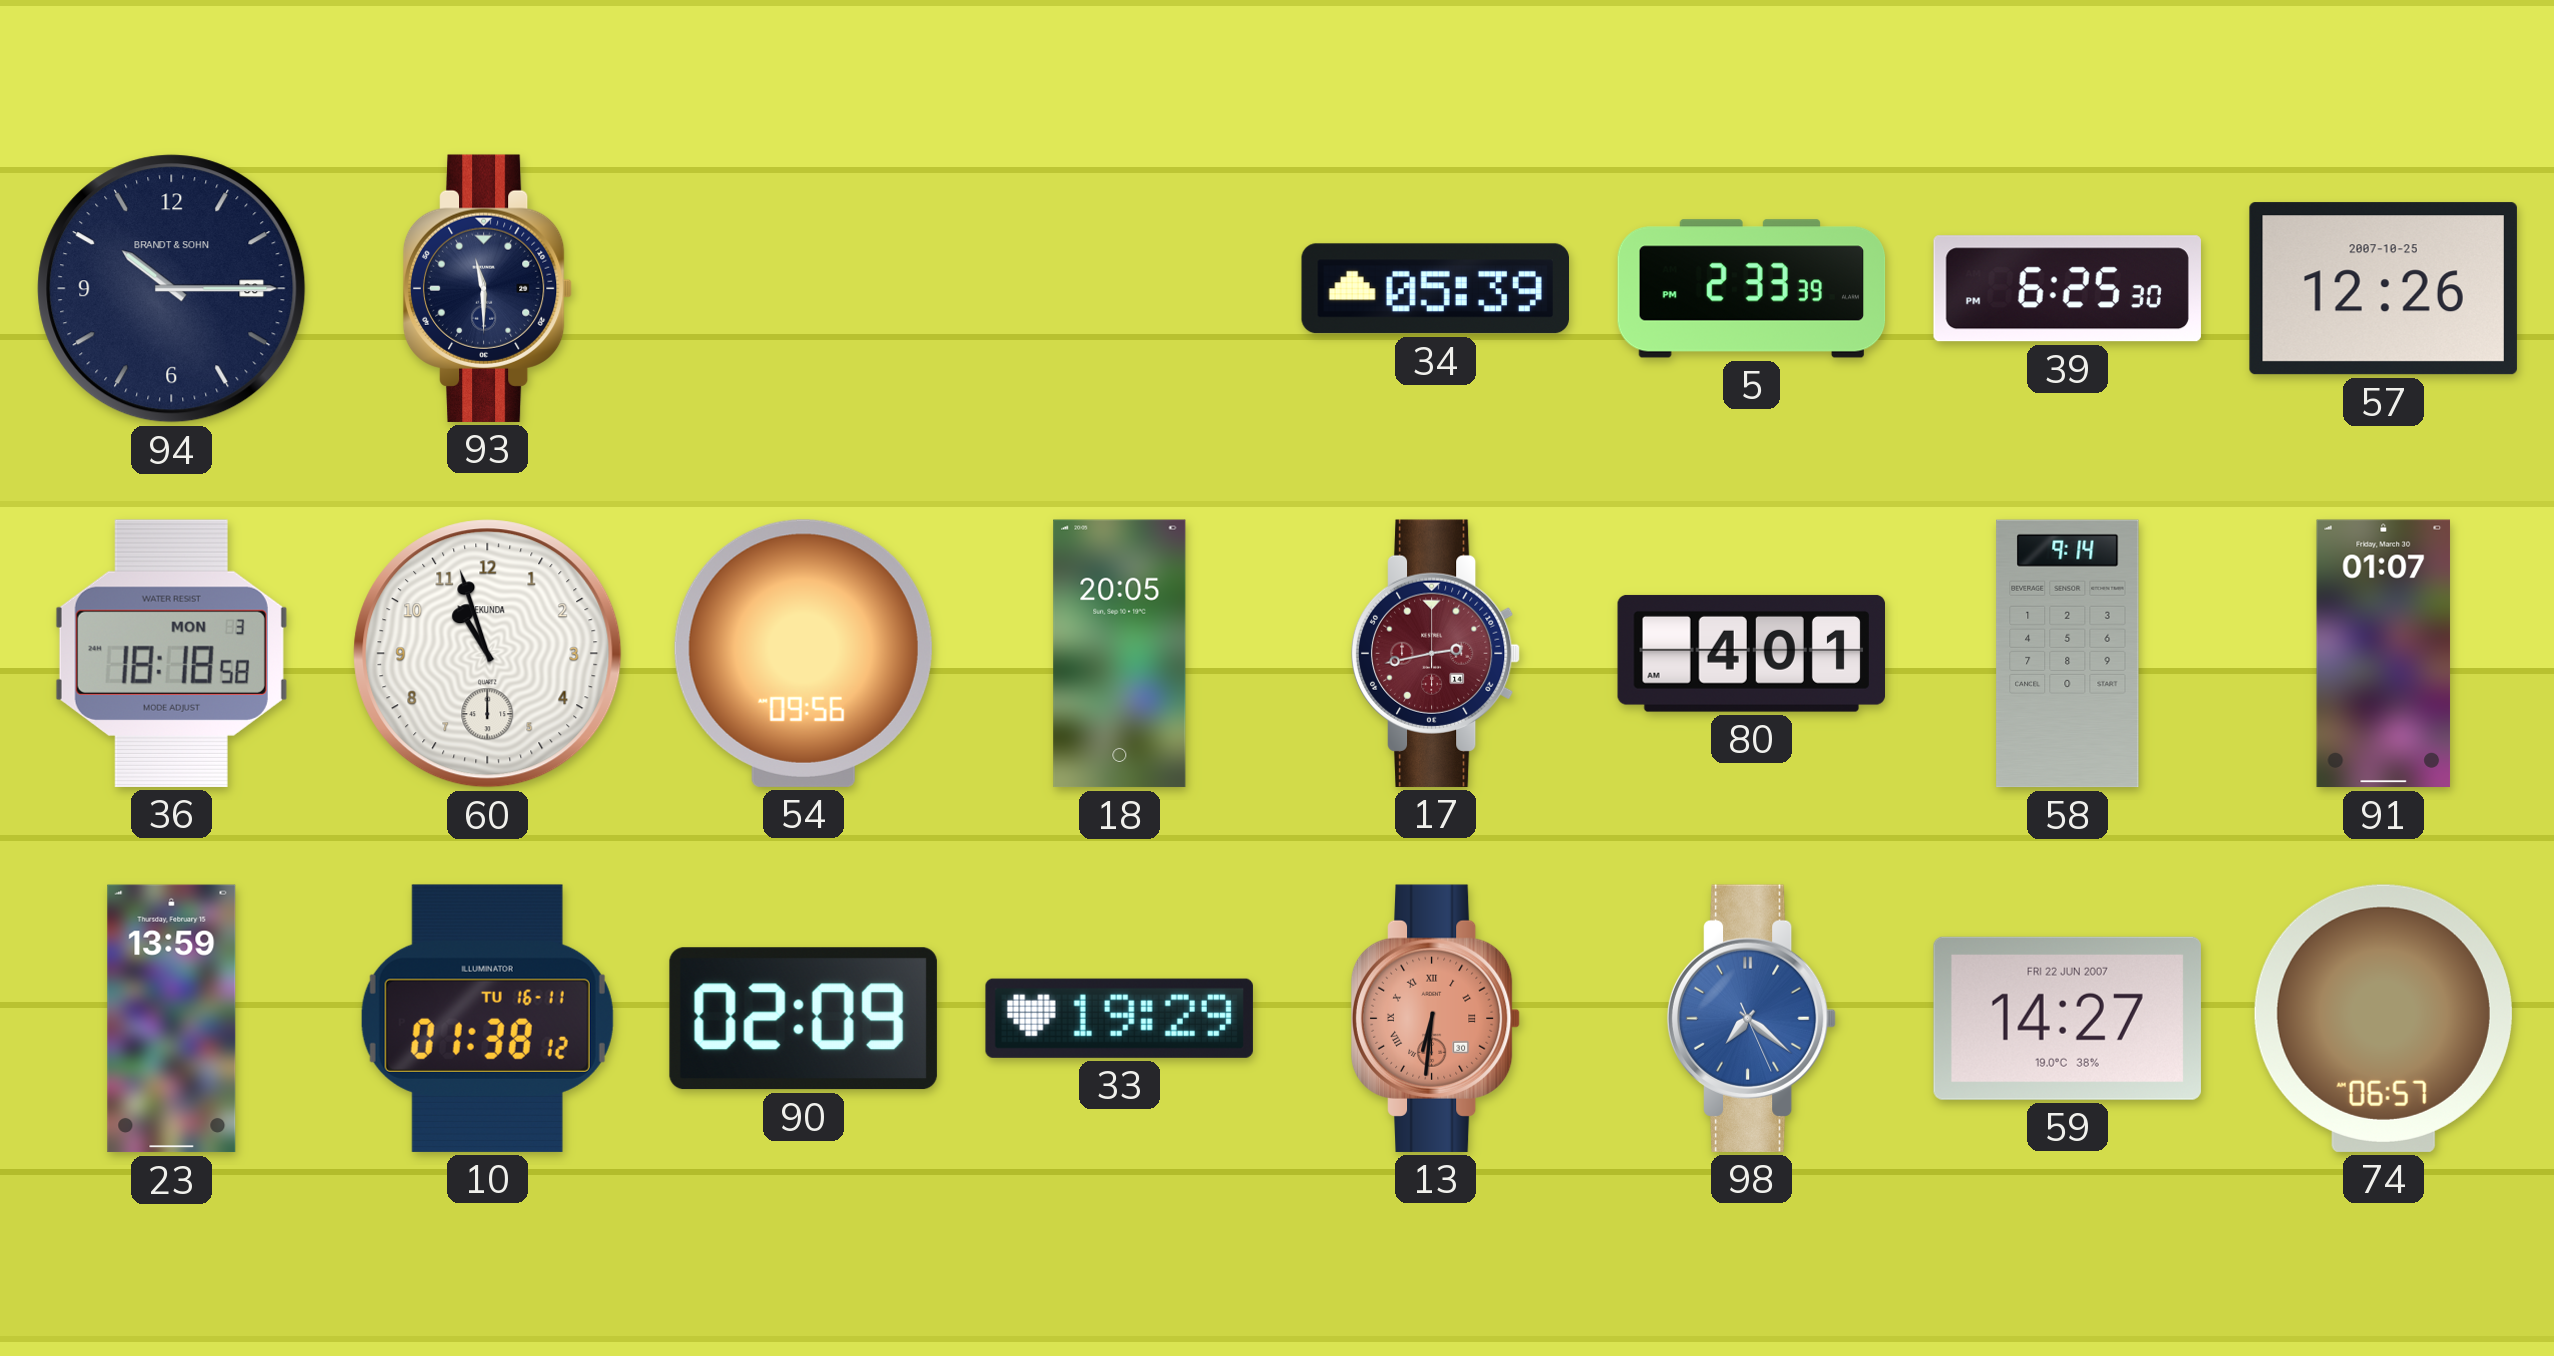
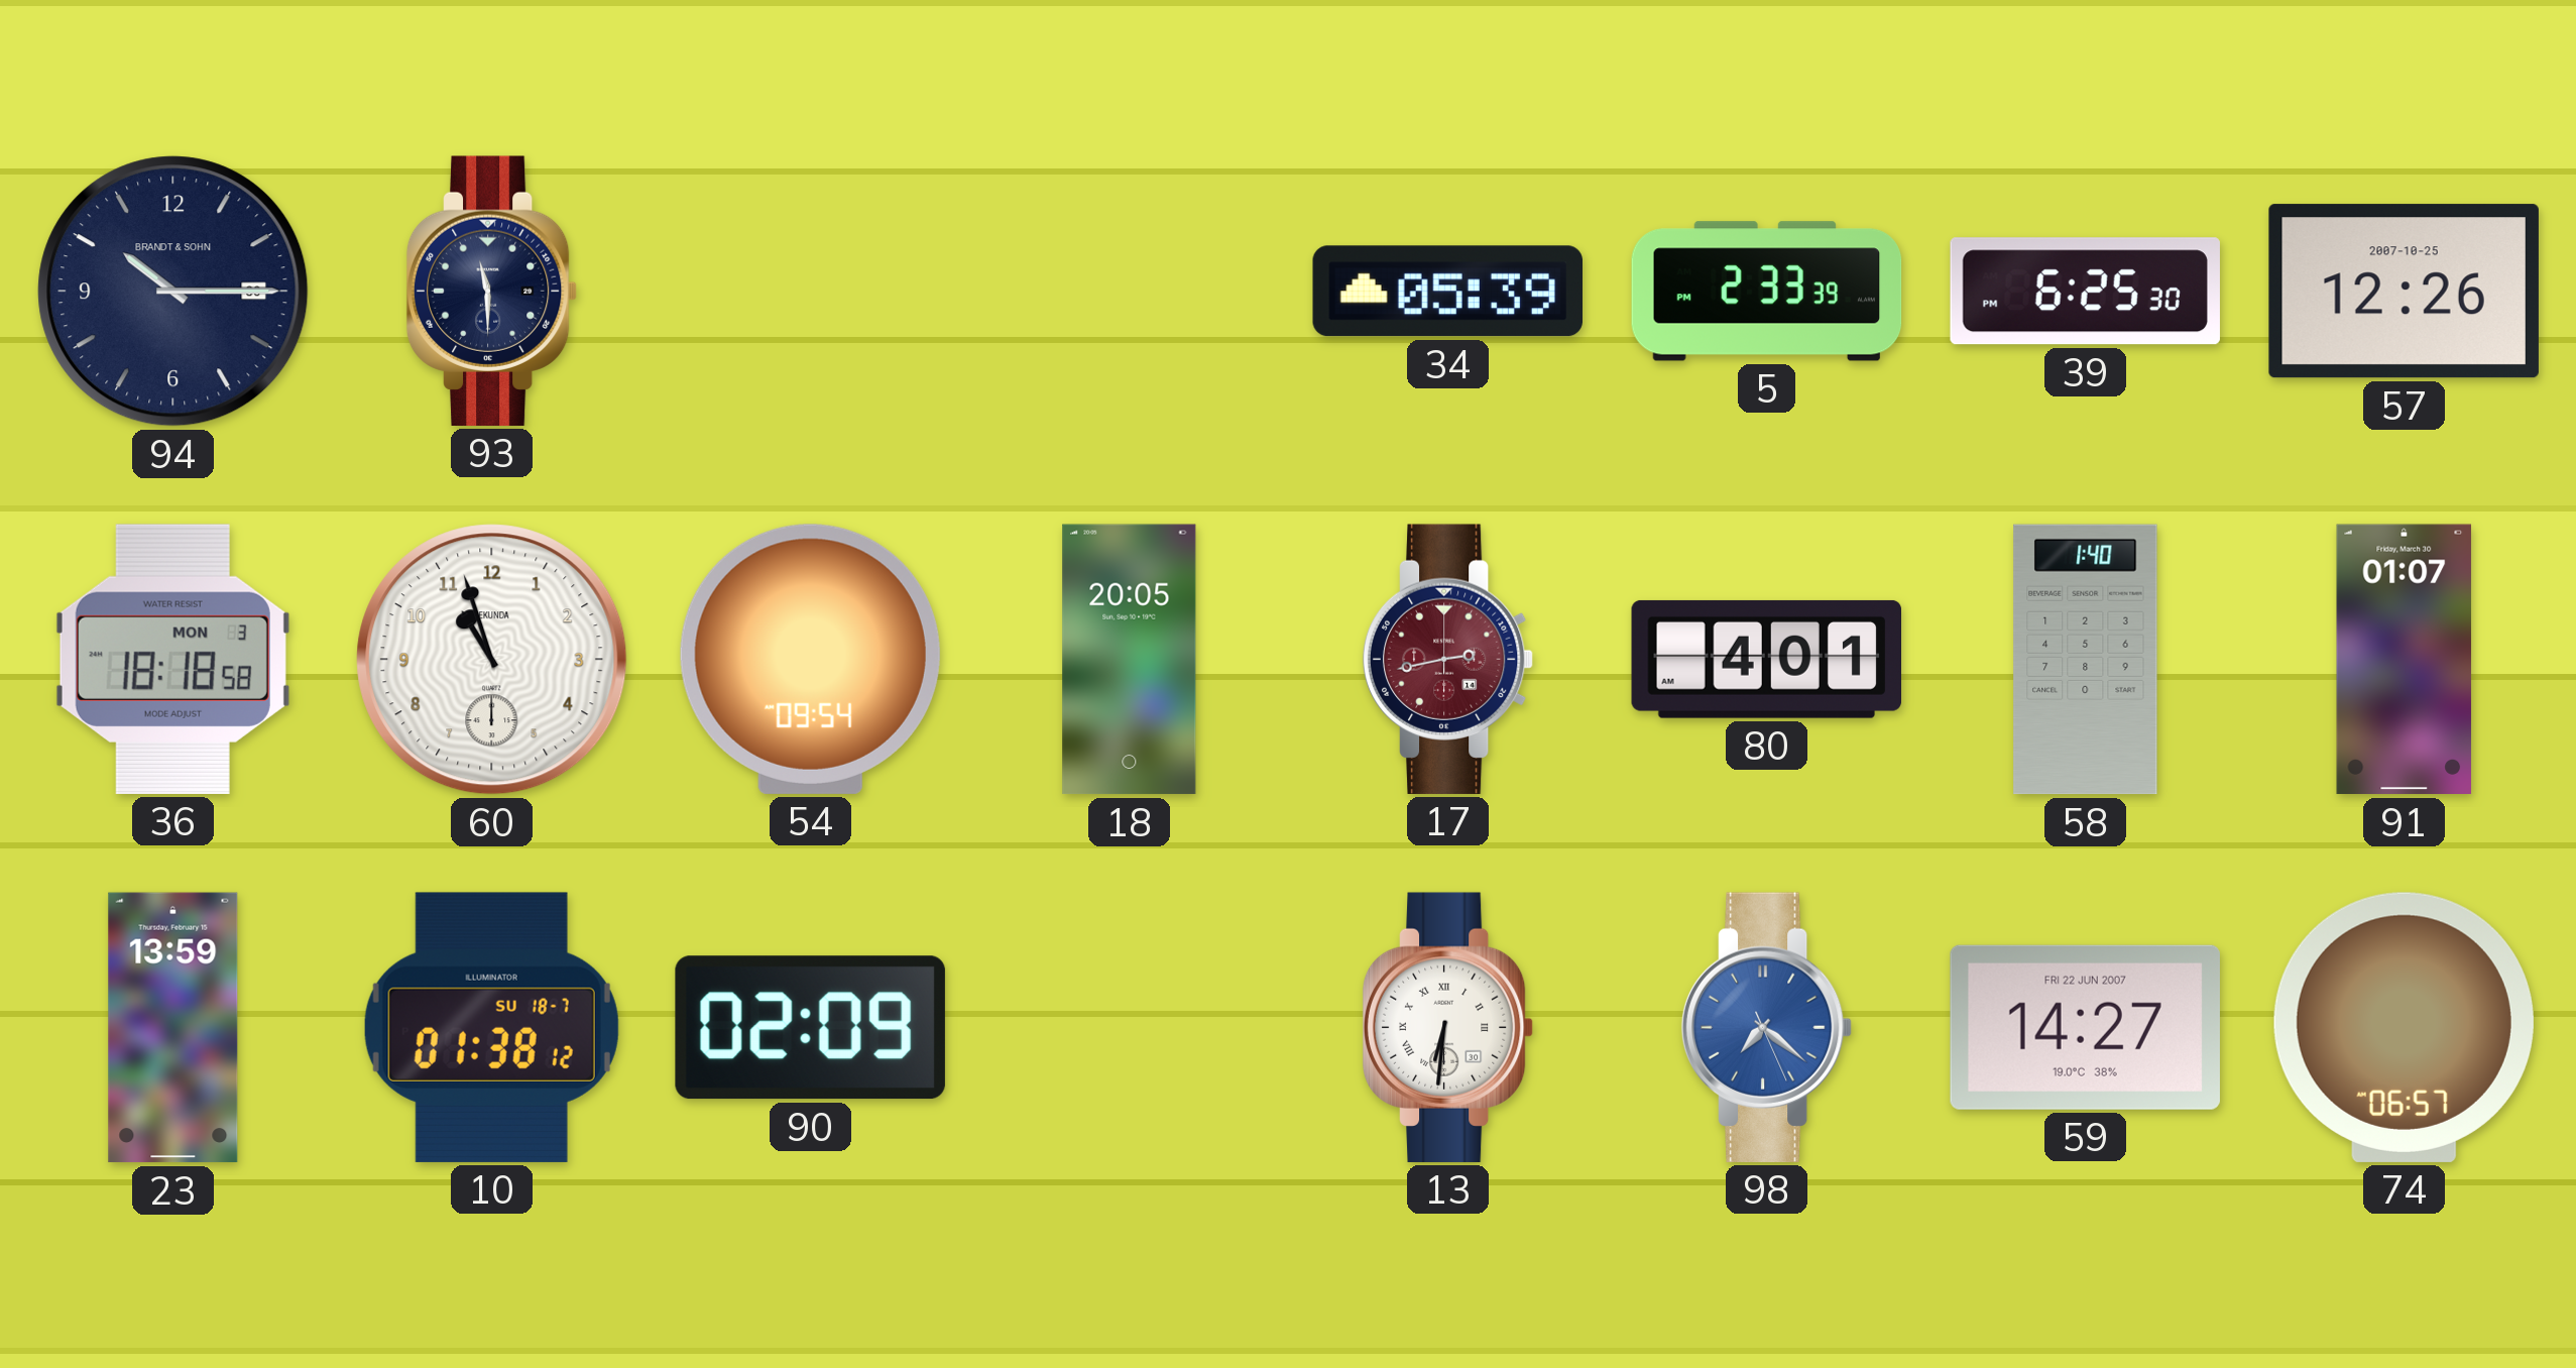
54: 09:56 -> 09:54 (810, 659)
58: 9:14 -> 1:40 (2086, 660)
10 date: TU 16-11 -> SU 18-7 (491, 1027)
33: 19:29 -> none (1119, 1018)
13 dial: salmon -> white (1448, 1027)
